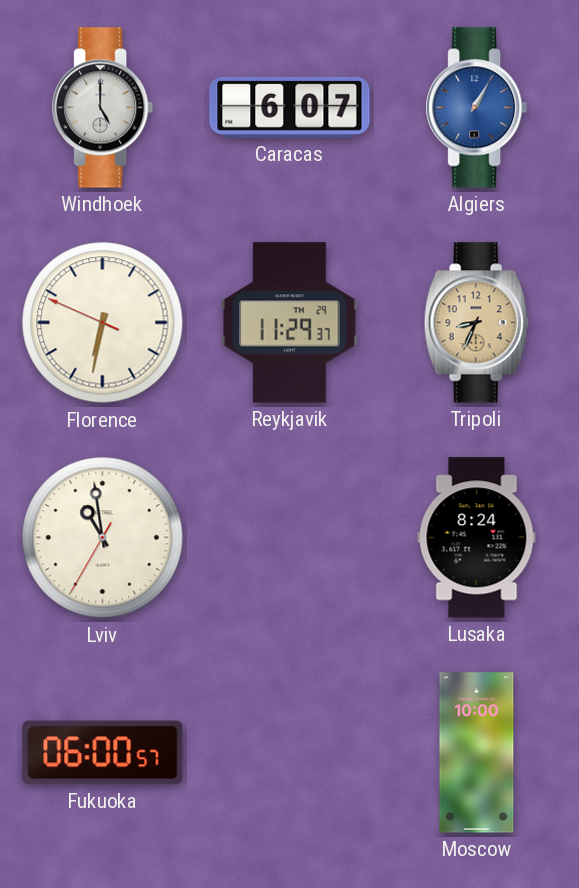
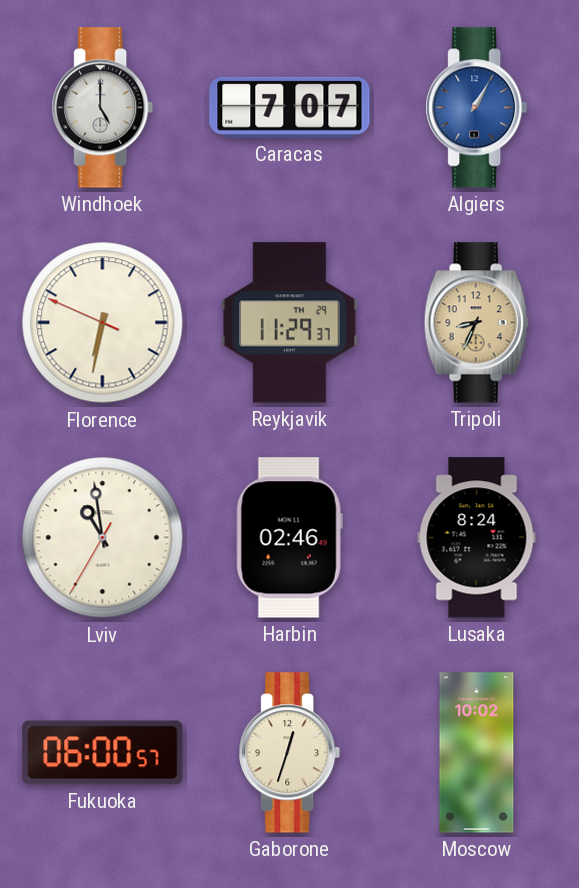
Caracas: 6:07 -> 7:07 (290, 107)
Harbin: none -> 02:46 (289, 538)
Gaborone: none -> 12:33 (290, 753)
Moscow: 10:00 -> 10:02 (477, 753)
